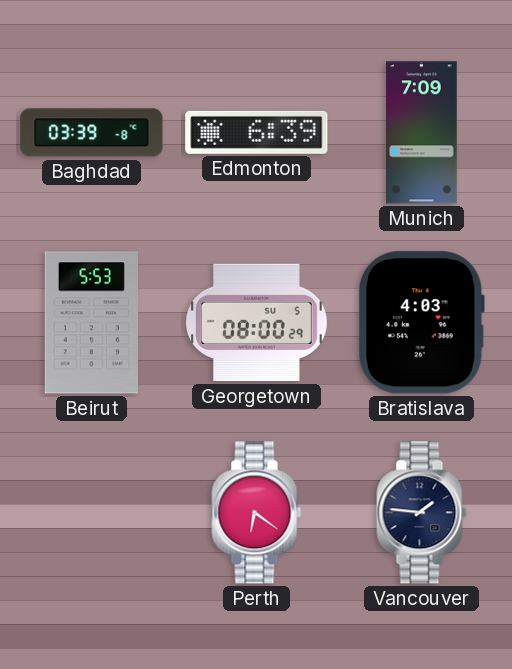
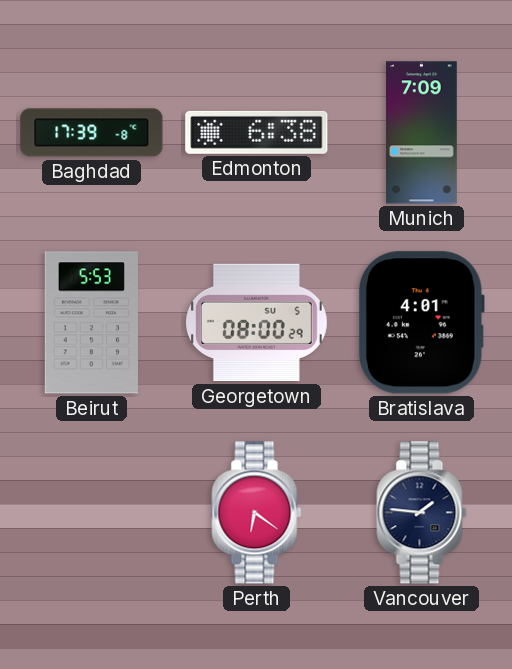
Baghdad: 03:39 -> 17:39 (92, 133)
Edmonton: 6:39 -> 6:38 (257, 132)
Bratislava: 4:03 -> 4:01 (421, 323)
